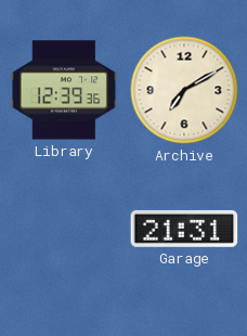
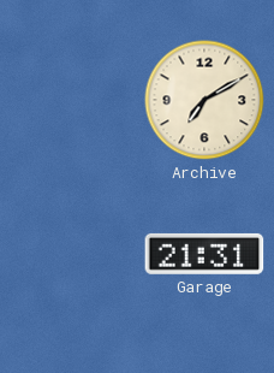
Library: 12:39 -> none (64, 90)
